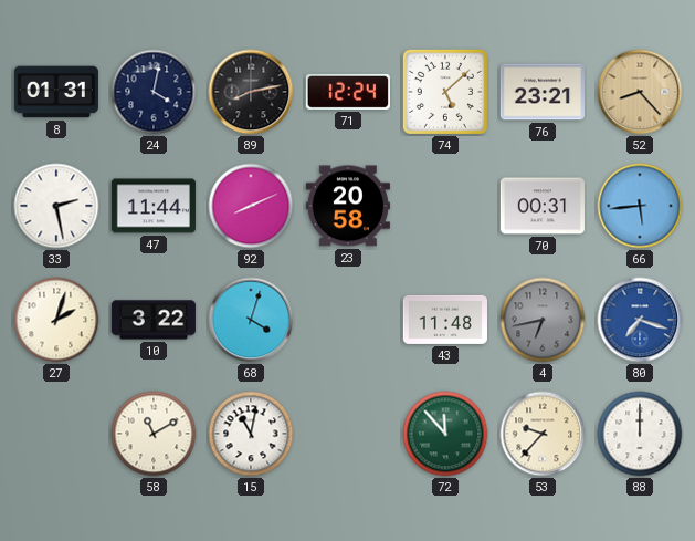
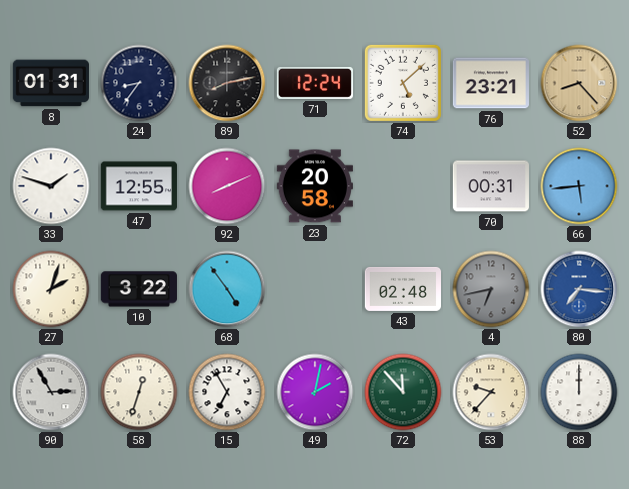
24: 4:02 -> 8:36 (139, 83)
33: 2:28 -> 1:48 (51, 186)
47: 11:44 -> 12:55 (138, 186)
68: 4:03 -> 4:54 (227, 289)
43: 11:48 -> 02:48 (402, 289)
80: 7:18 -> 7:16 (579, 289)
90: none -> 2:55 (51, 392)
58: 11:10 -> 12:33 (139, 392)
15: 11:02 -> 6:55 (227, 392)
49: none -> 2:02 (315, 392)
